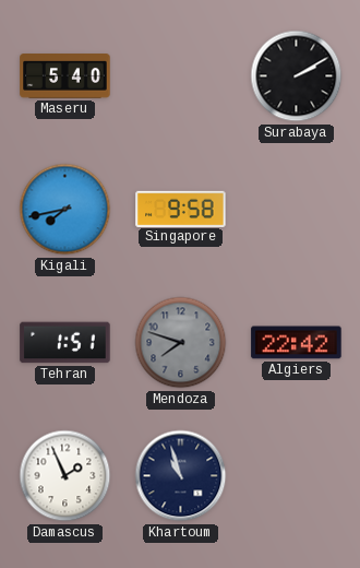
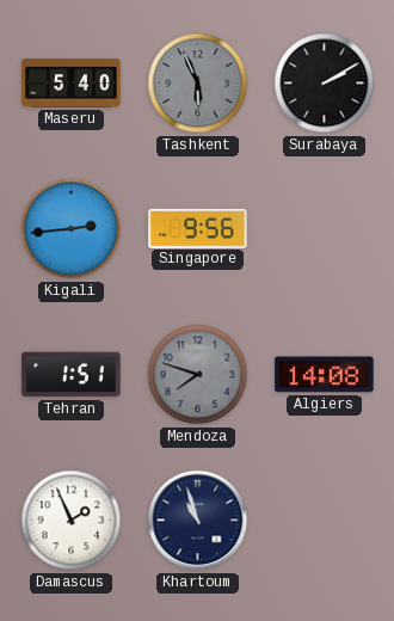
Tashkent: none -> 5:56 (198, 84)
Kigali: 7:43 -> 2:44 (72, 229)
Singapore: 9:58 -> 9:56 (198, 228)
Algiers: 22:42 -> 14:08 (325, 375)
